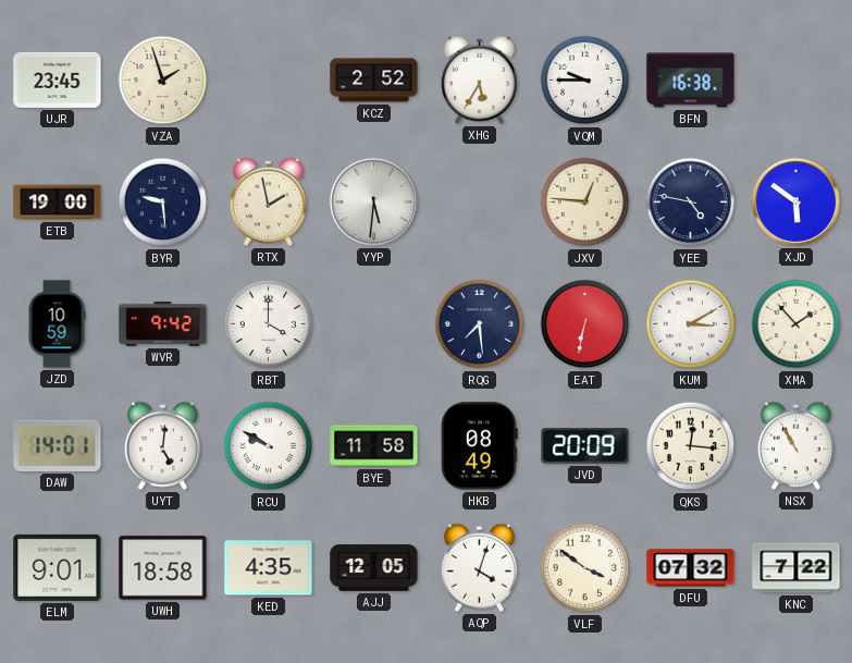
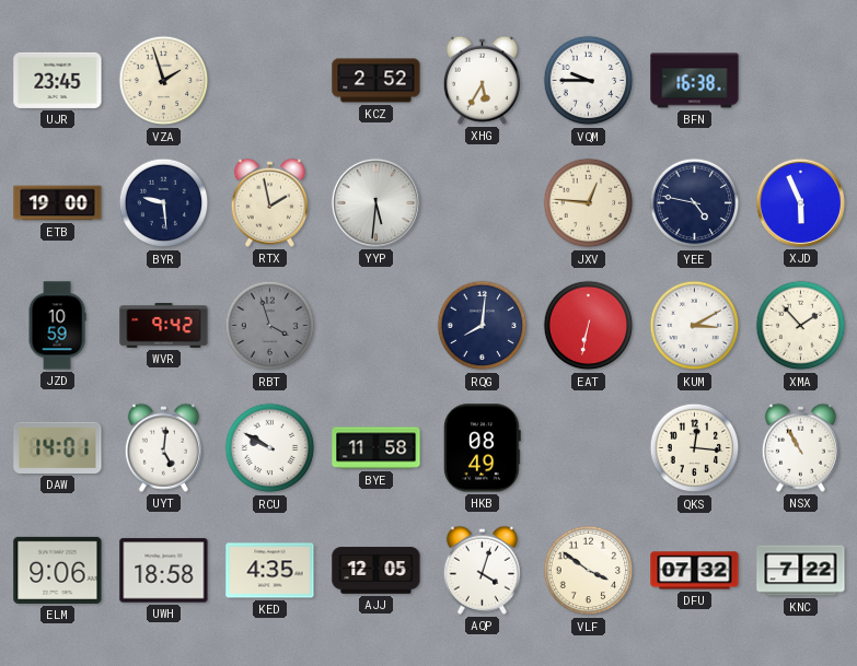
XJD: 5:51 -> 5:56 (800, 202)
RBT: 4:00 -> 3:57 (270, 326)
RBT dial: white -> grey (270, 326)
RQG: 7:29 -> 8:01 (483, 326)
JVD: 20:09 -> none (585, 446)
ELM: 9:01 -> 9:06 (58, 570)
